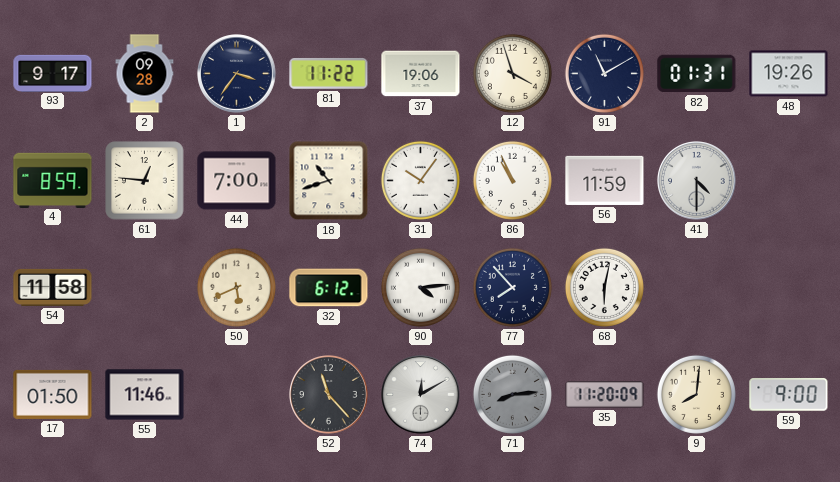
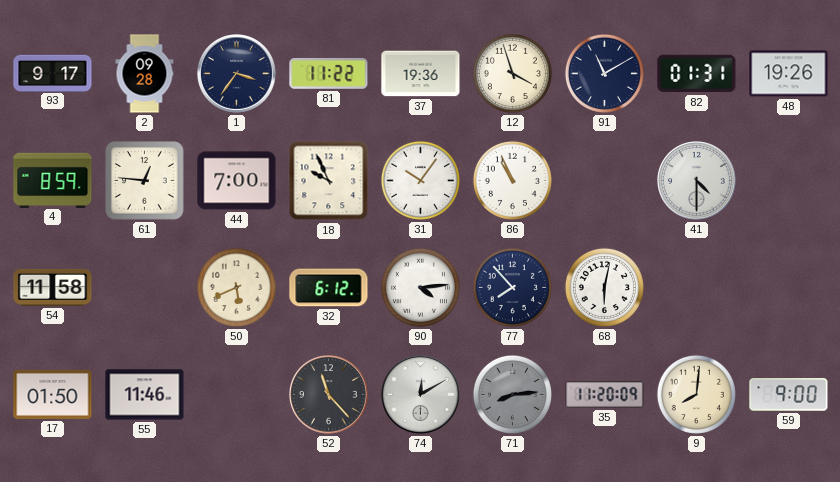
37: 19:06 -> 19:36 (421, 74)
18: 10:42 -> 9:56 (329, 181)
56: 11:59 -> none (605, 180)
